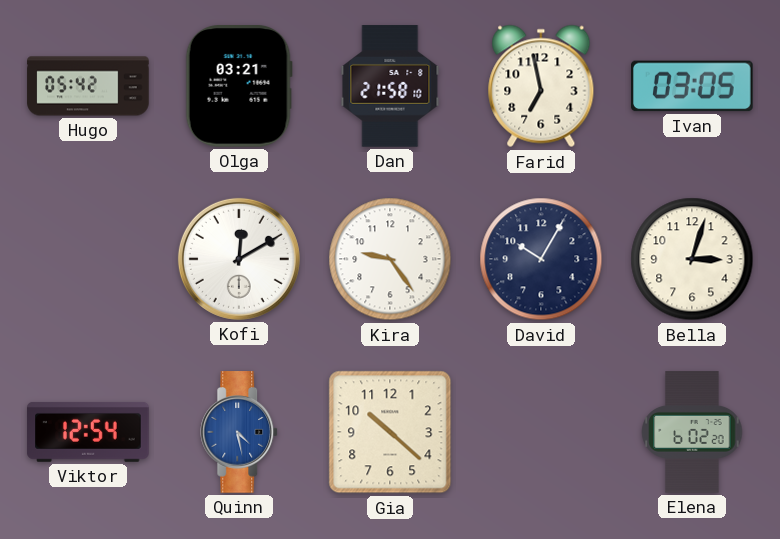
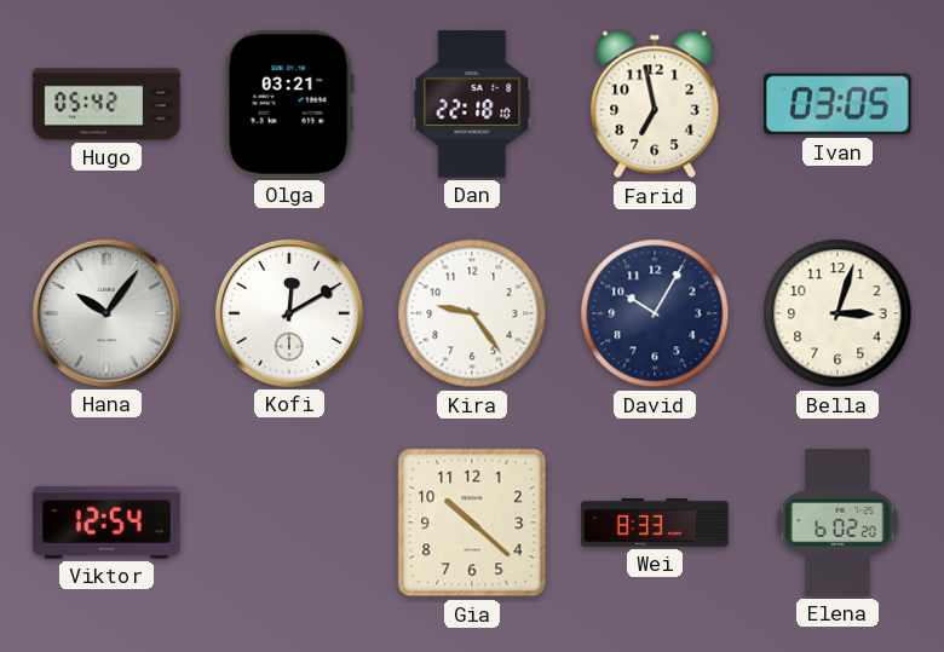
Dan: 21:58 -> 22:18 (472, 104)
Hana: none -> 10:06 (107, 313)
Quinn: 4:28 -> none (240, 432)
Wei: none -> 8:33 (655, 523)
